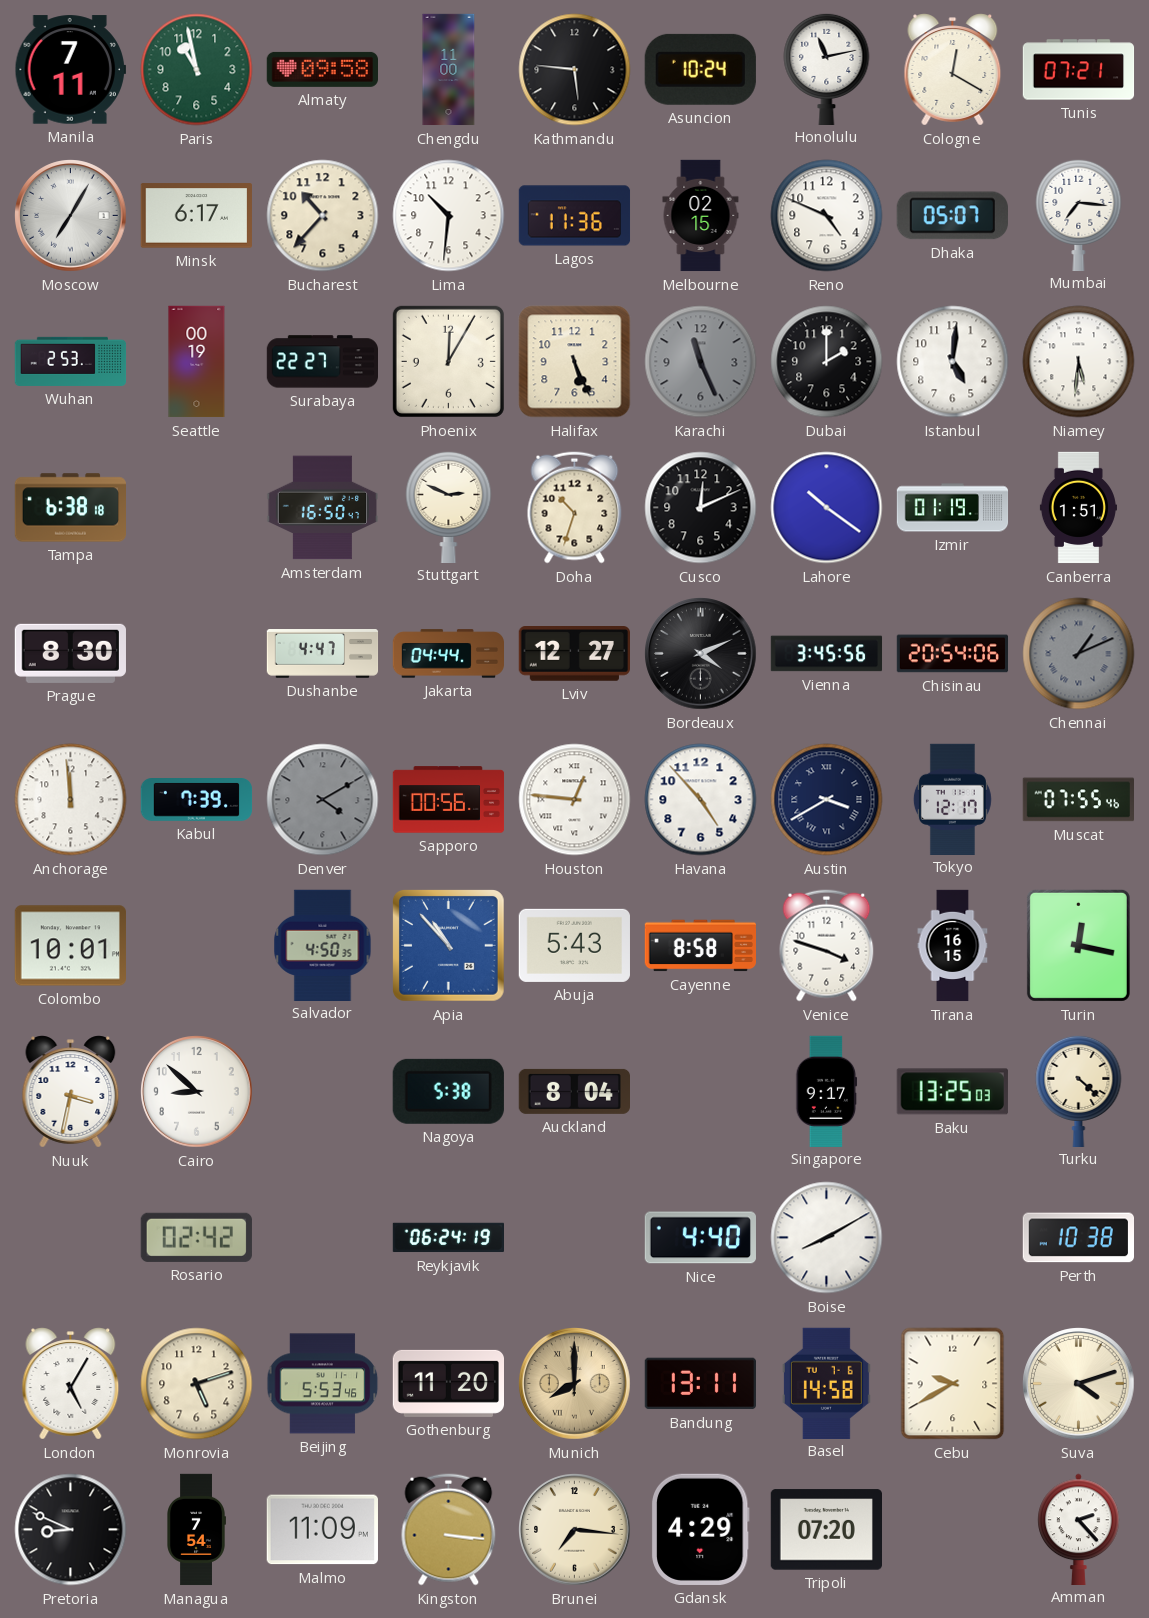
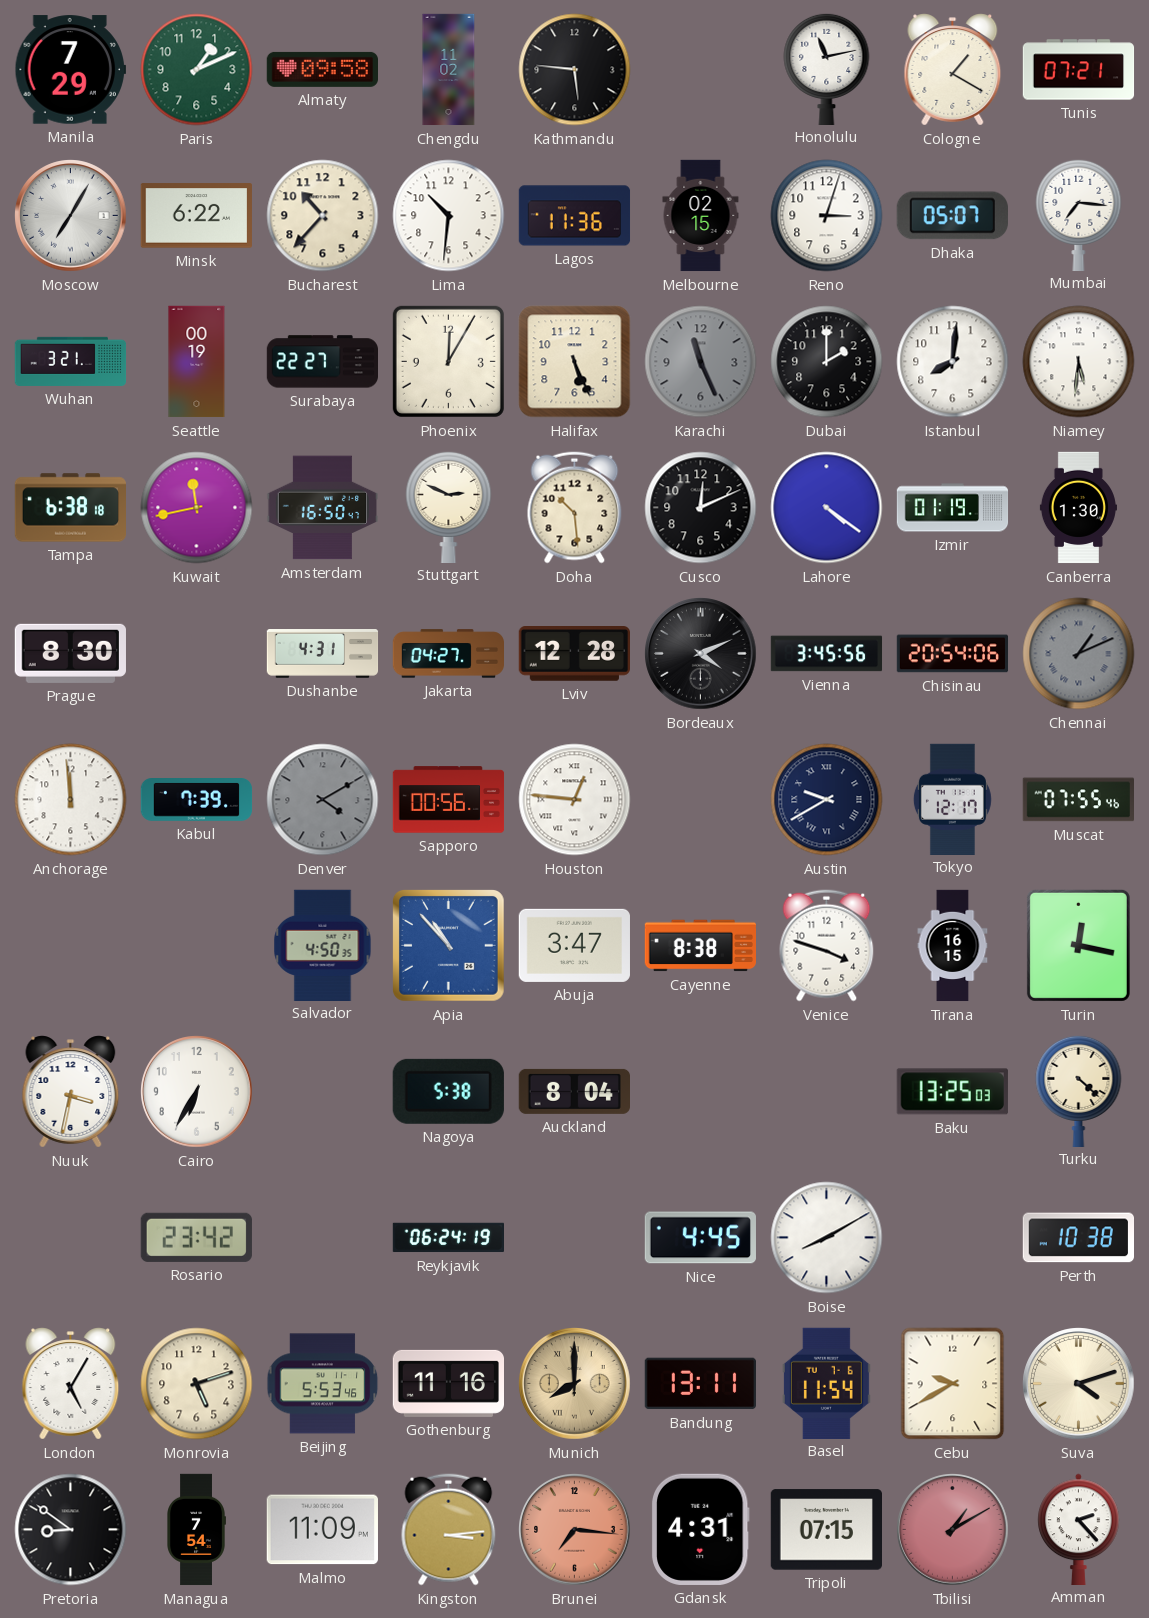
Manila: 7:11 -> 7:29 (70, 70)
Paris: 10:58 -> 1:11 (197, 70)
Chengdu: 11:00 -> 11:02 (449, 70)
Asuncion: 10:24 -> none (700, 69)
Cologne: 12:20 -> 1:20 (953, 70)
Minsk: 6:17 -> 6:22 (196, 216)
Reno: 4:49 -> 3:03 (827, 216)
Wuhan: 2:53 -> 3:21 (71, 361)
Istanbul: 5:01 -> 8:01 (953, 362)
Kuwait: none -> 11:43 (197, 508)
Doha: 10:33 -> 10:29 (575, 508)
Lahore: 10:21 -> 4:21 (827, 508)
Canberra: 1:51 -> 1:30 (1078, 508)
Dushanbe: 4:47 -> 4:31 (323, 654)
Jakarta: 04:44 -> 04:27 (449, 654)
Lviv: 12:27 -> 12:28 (574, 654)
Havana: 4:53 -> none (701, 800)
Austin: 3:40 -> 9:40 (827, 800)
Colombo: 10:01 -> none (70, 946)
Abuja: 5:43 -> 3:47 (574, 945)
Cayenne: 8:58 -> 8:38 (700, 946)
Cairo: 8:52 -> 6:35 (197, 1092)
Singapore: 9:17 -> none (827, 1091)
Rosario: 02:42 -> 23:42 (196, 1237)
Nice: 4:40 -> 4:45 (700, 1238)
Gothenburg: 11:20 -> 11:16 (448, 1383)
Basel: 14:58 -> 11:54 (826, 1383)
Pretoria: 8:49 -> 8:51 (71, 1530)
Kingston: 3:16 -> 3:14 (449, 1530)
Brunei dial: cream -> salmon (575, 1530)
Gdansk: 4:29 -> 4:31 (700, 1529)
Tripoli: 07:20 -> 07:15 (826, 1530)
Tbilisi: none -> 1:10 (953, 1530)
